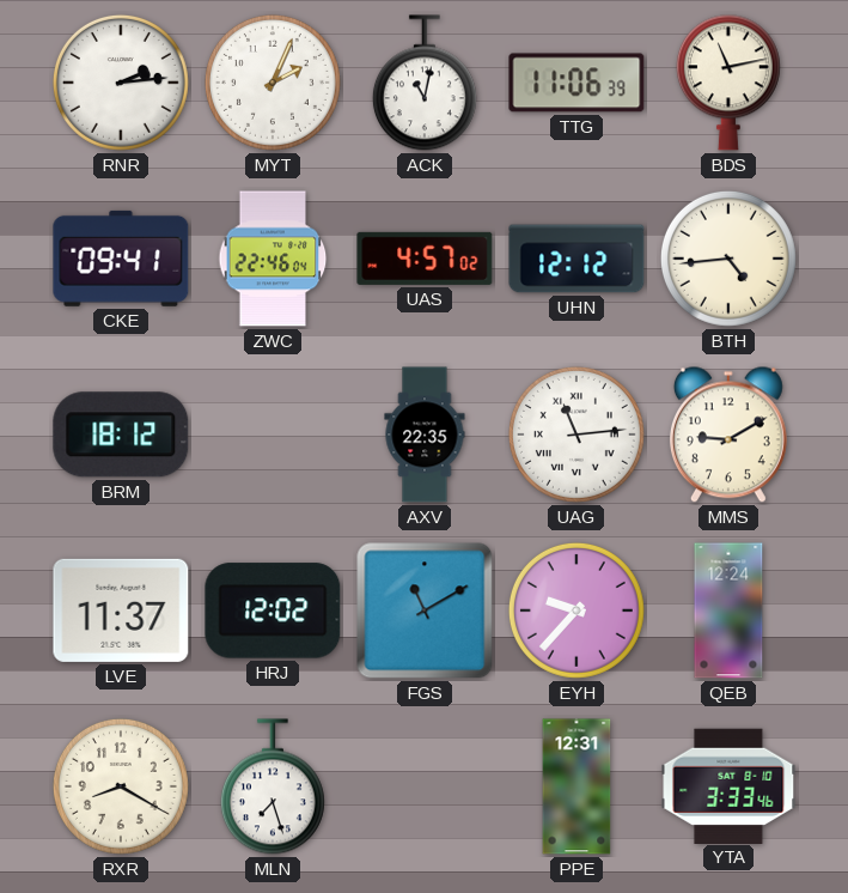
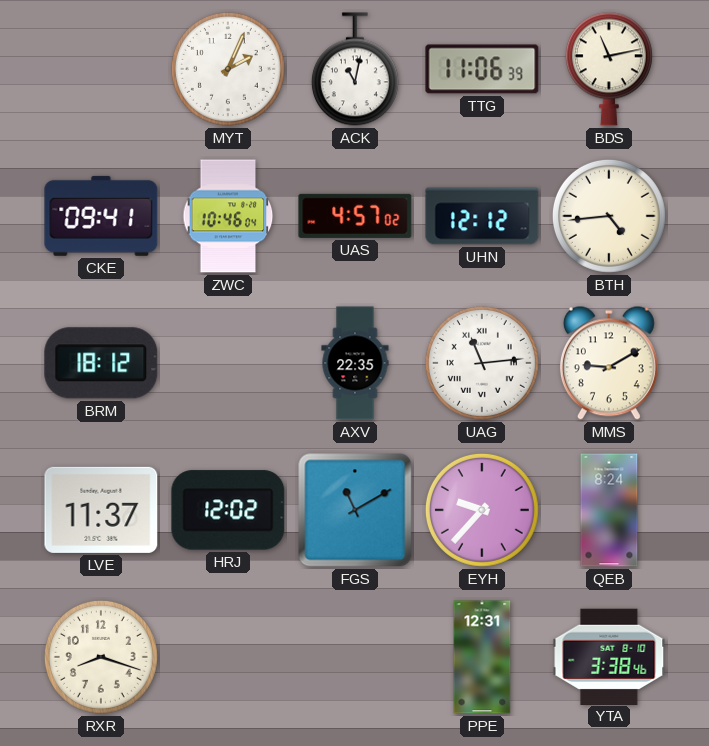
RNR: 2:14 -> none (121, 83)
ZWC: 22:46 -> 10:46 (228, 216)
QEB: 12:24 -> 8:24 (609, 510)
RXR: 8:20 -> 8:18 (101, 657)
MLN: 7:27 -> none (273, 786)
YTA: 3:33 -> 3:38 (609, 656)
